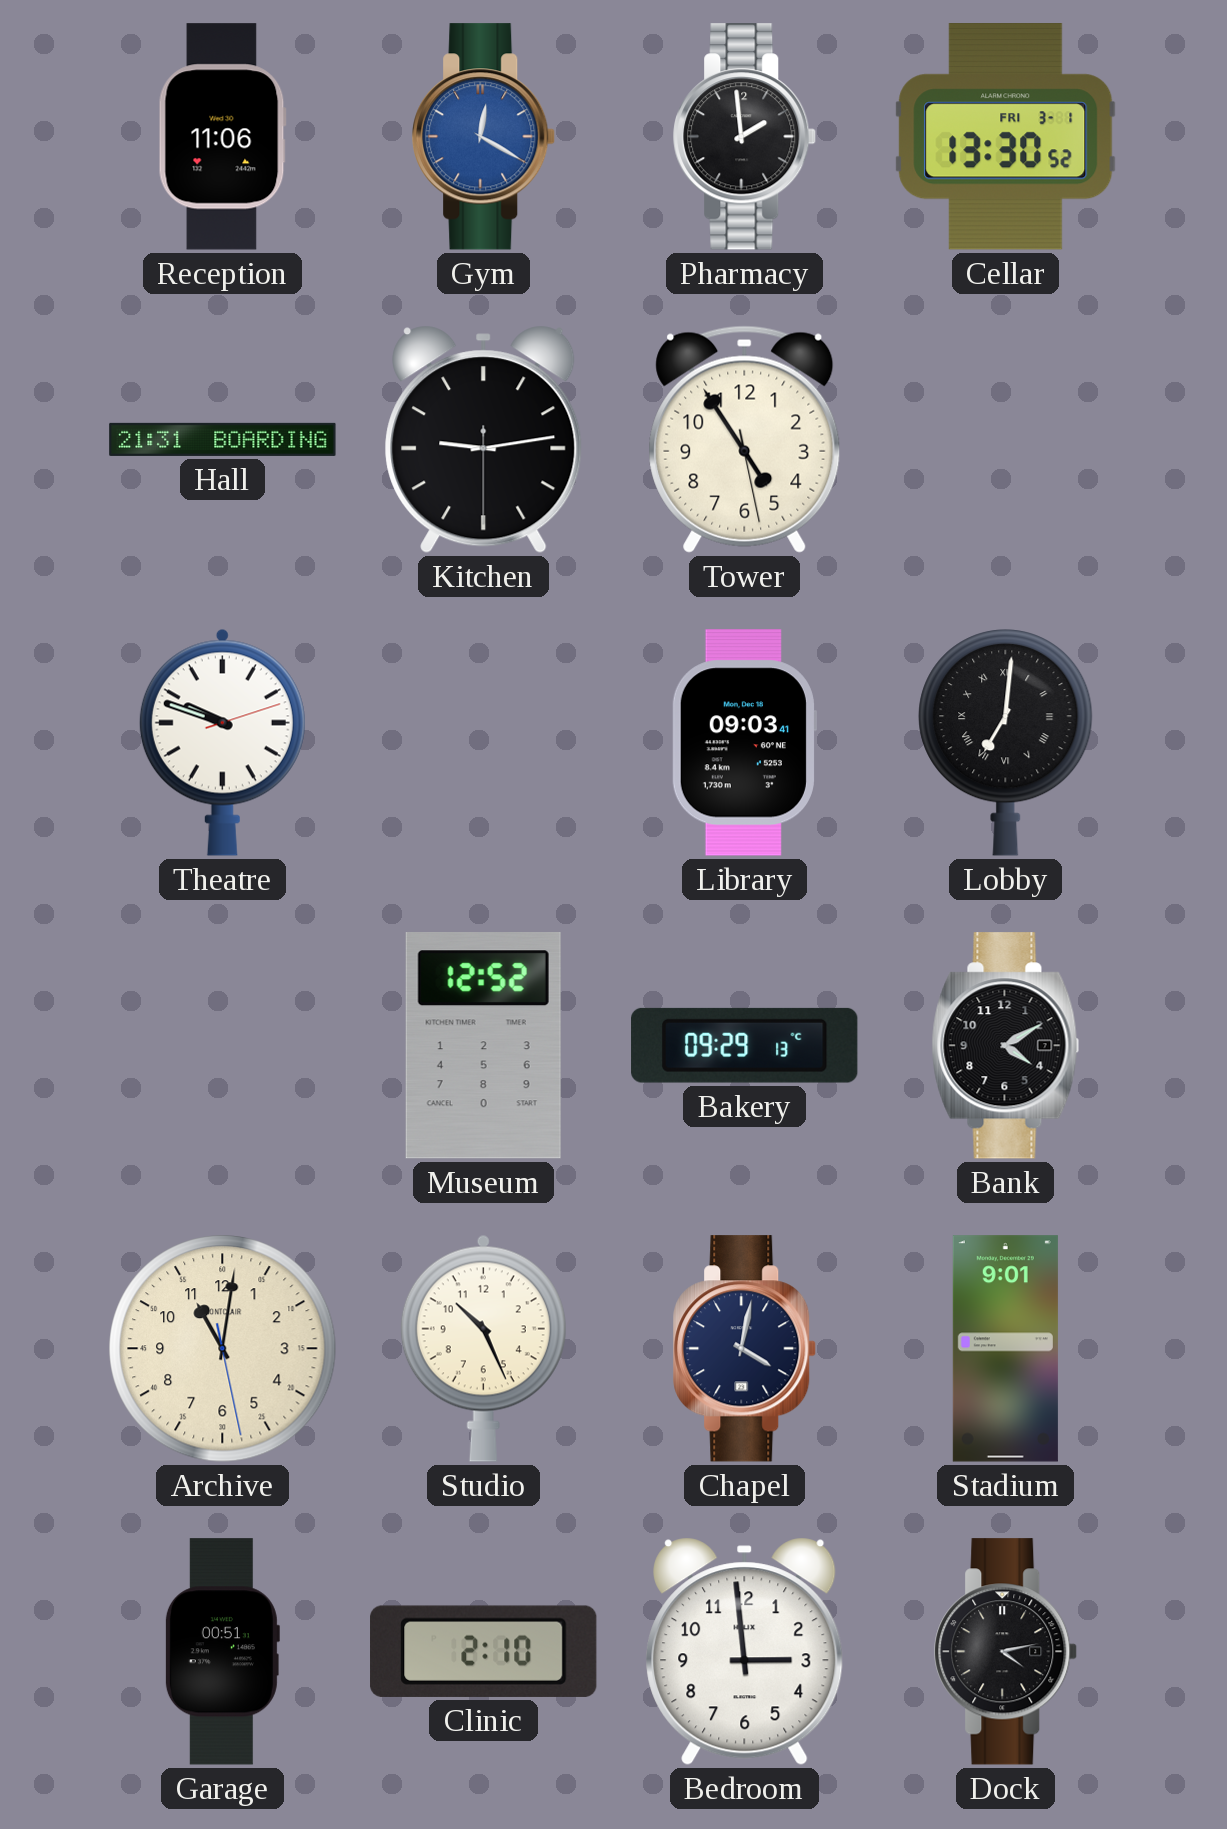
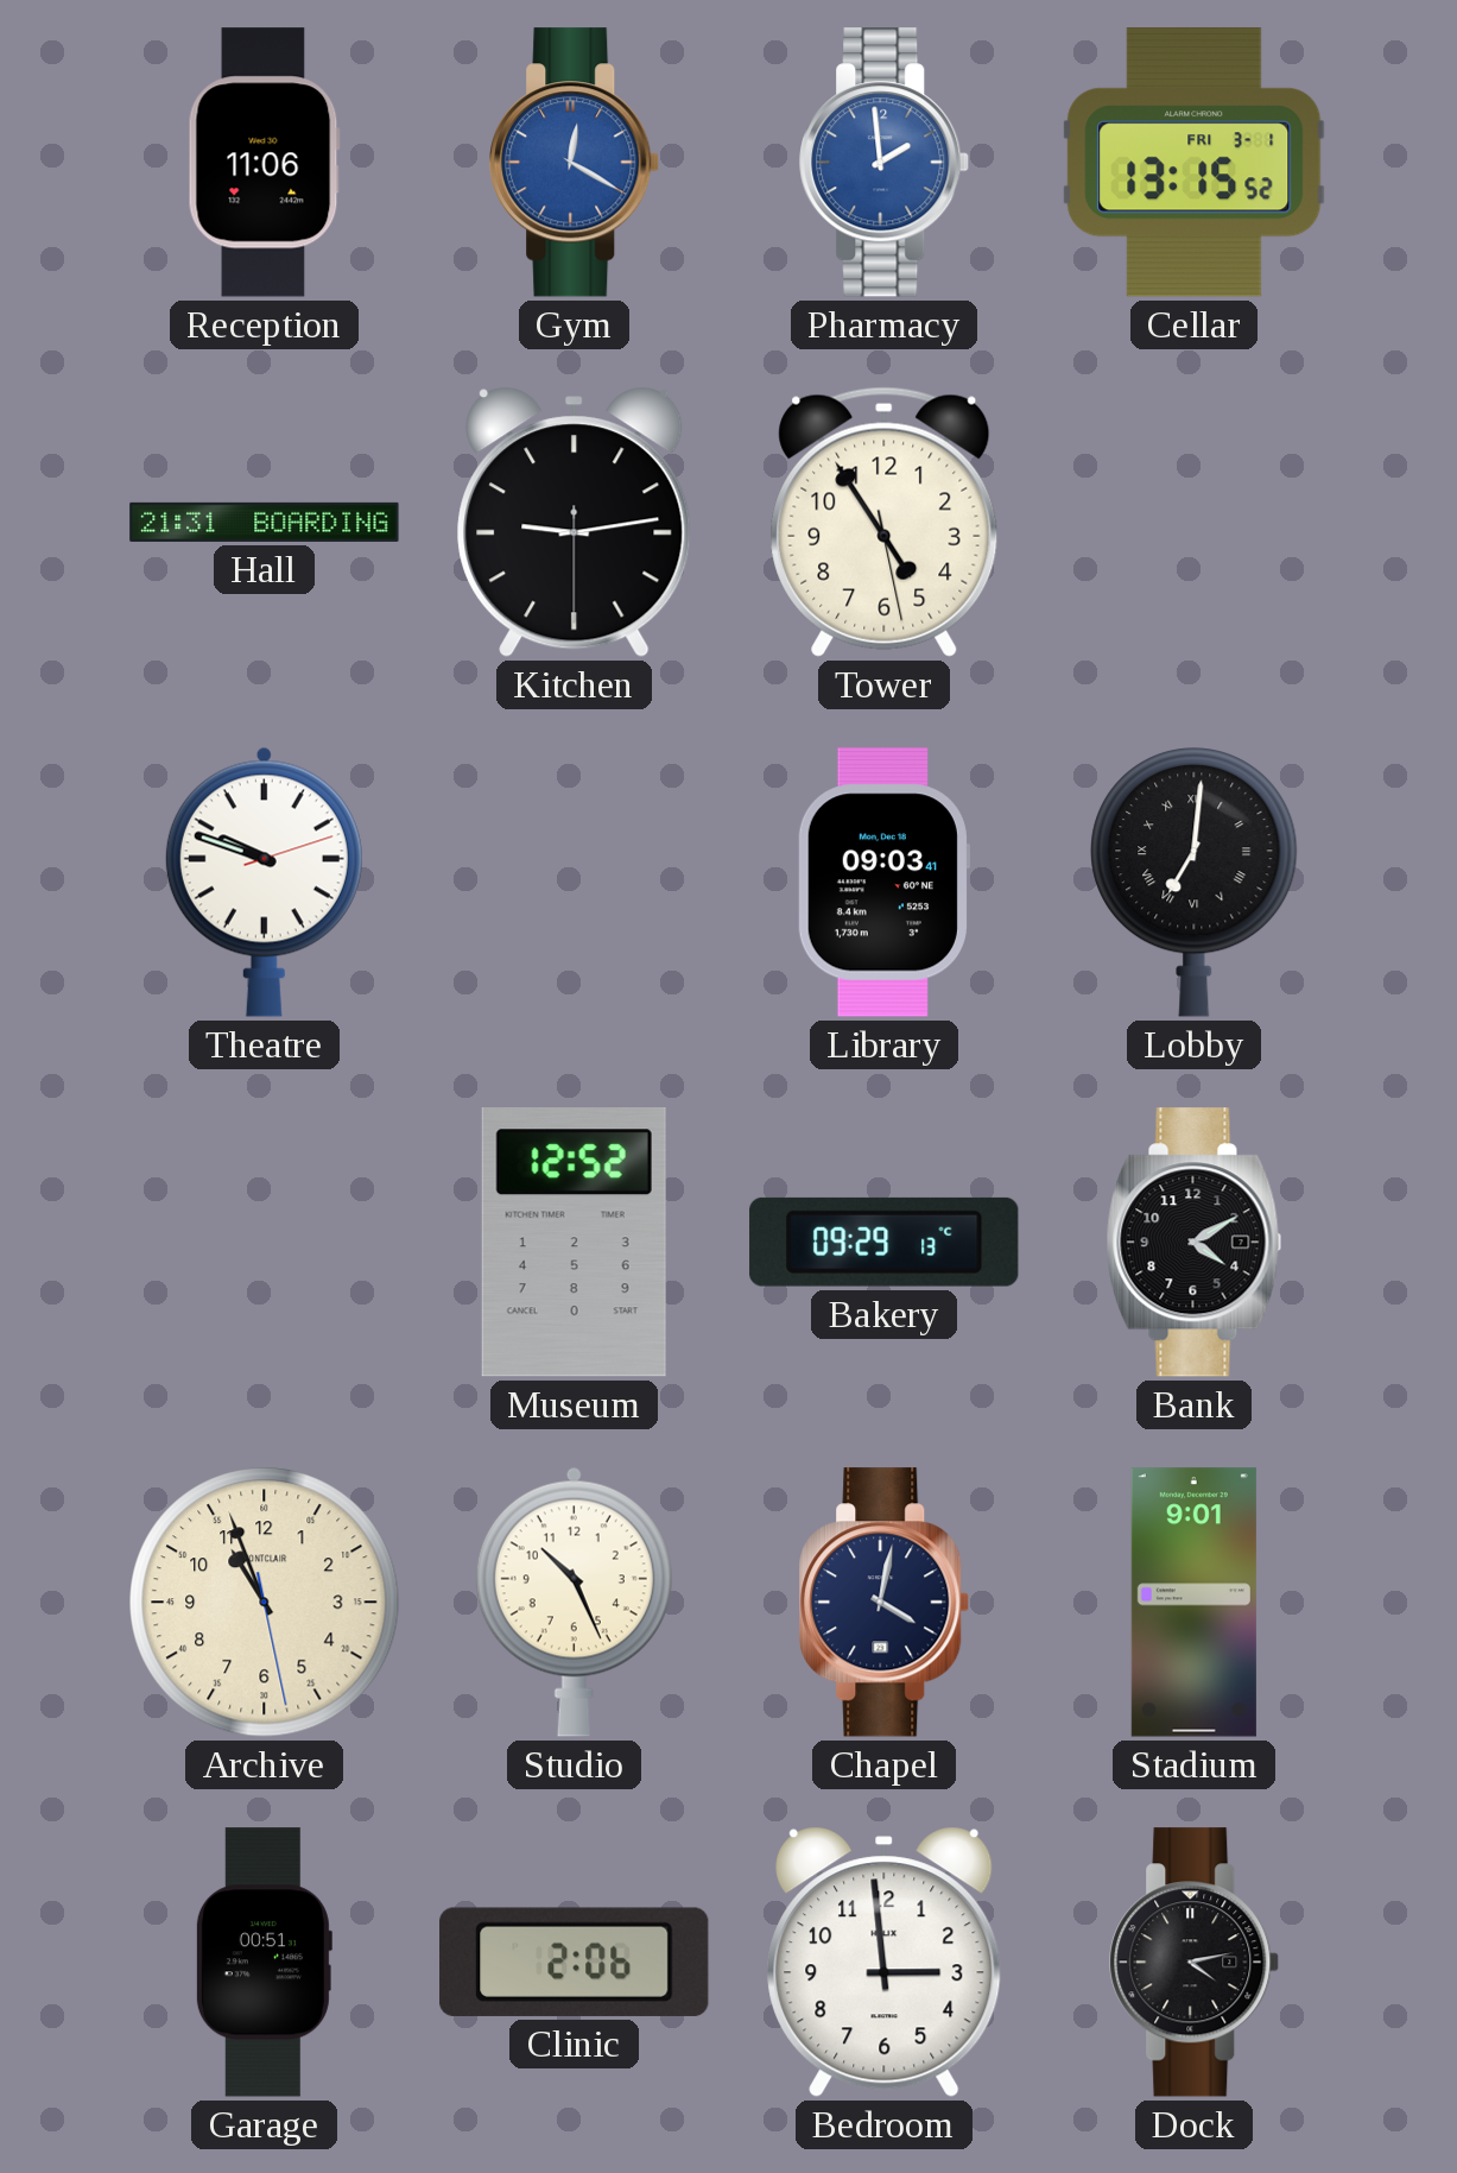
Pharmacy dial: black -> blue (885, 163)
Cellar: 13:30 -> 13:15 (1195, 163)
Archive: 11:01 -> 10:56 (265, 1603)
Clinic: 2:10 -> 2:06 (575, 1962)
